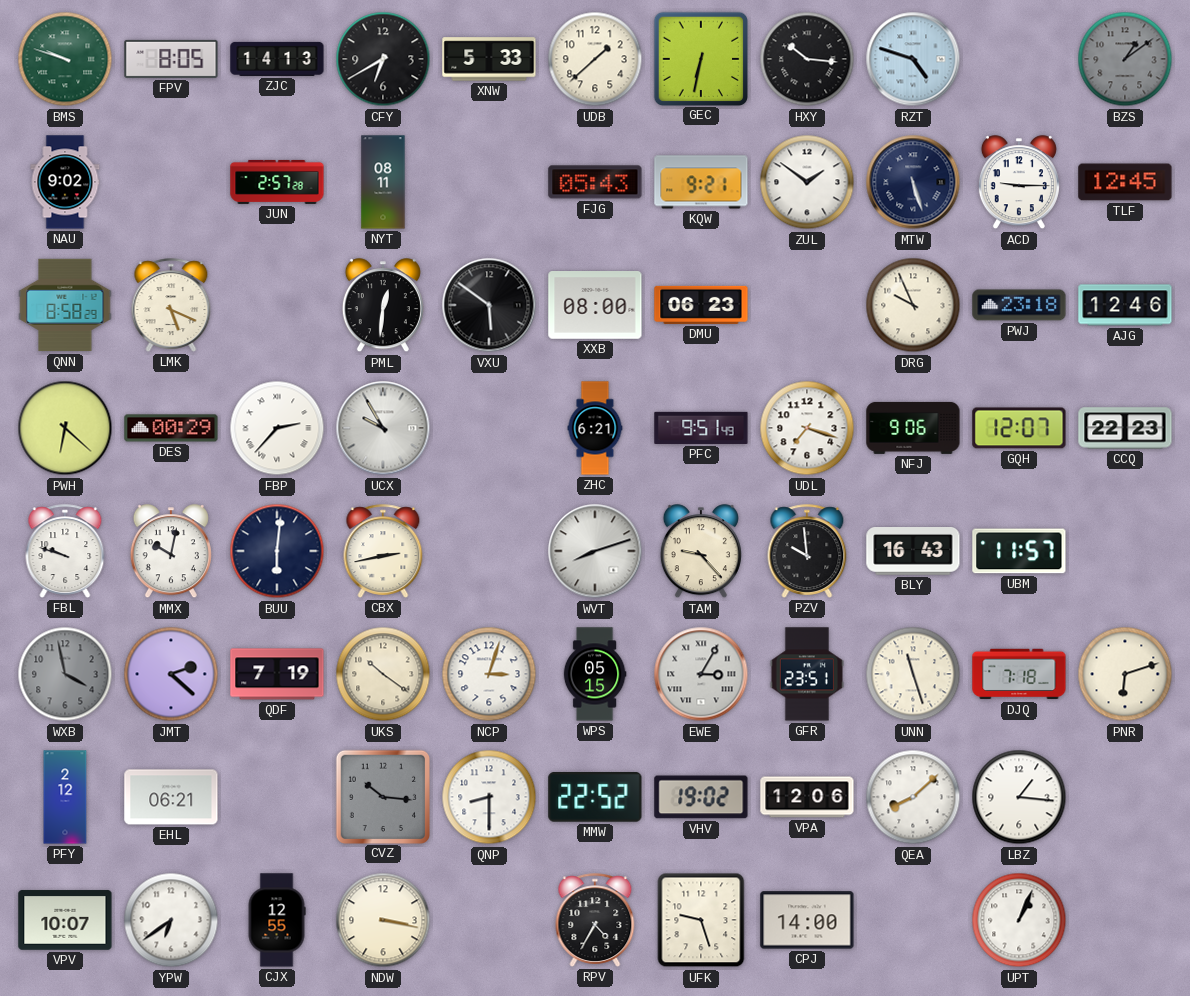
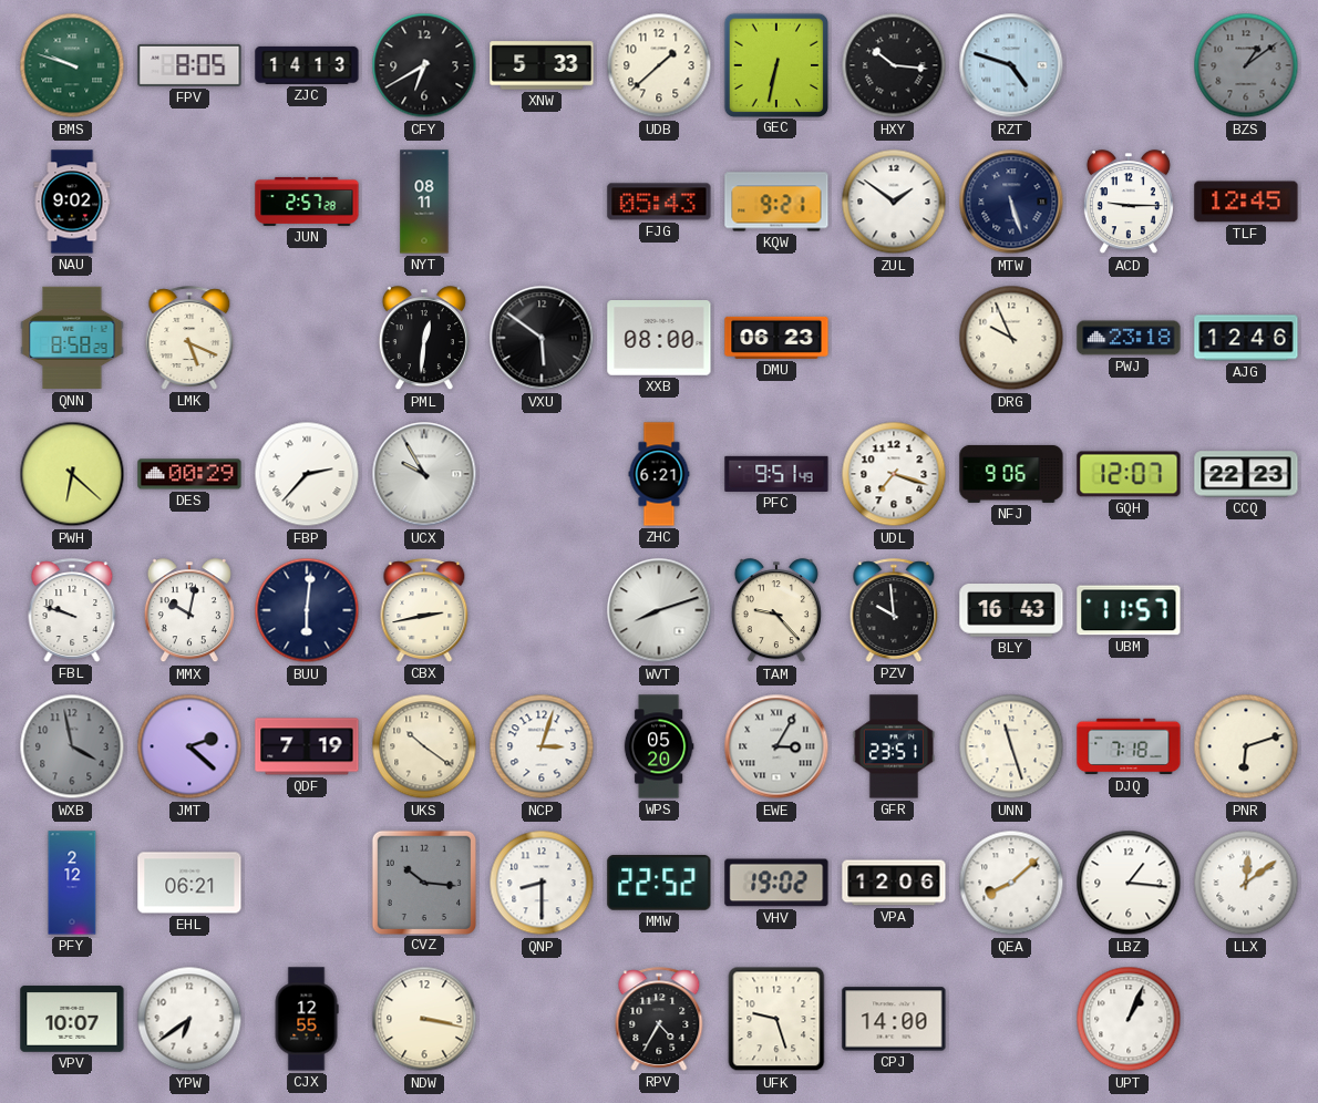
WPS: 05:15 -> 05:20 (659, 746)
LLX: none -> 12:09 (1246, 883)
